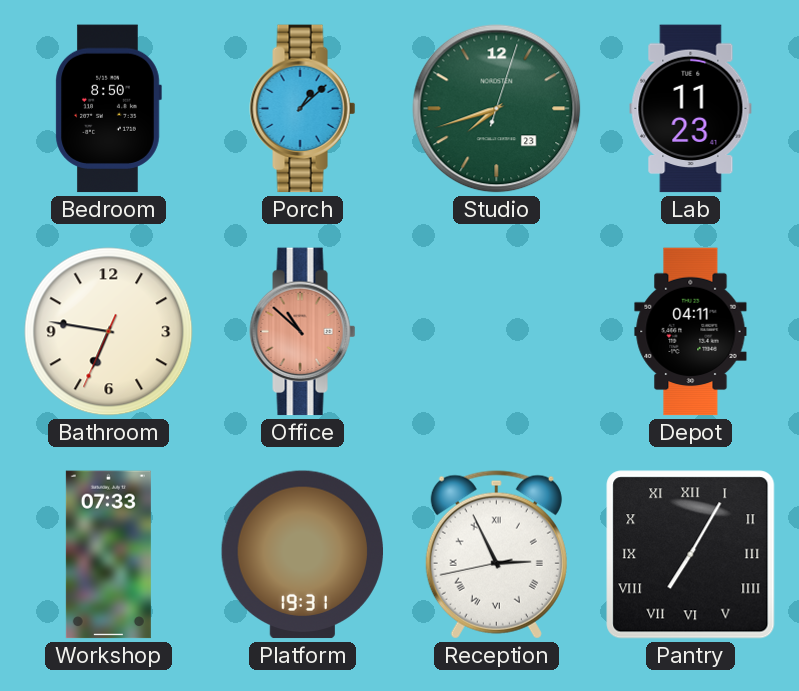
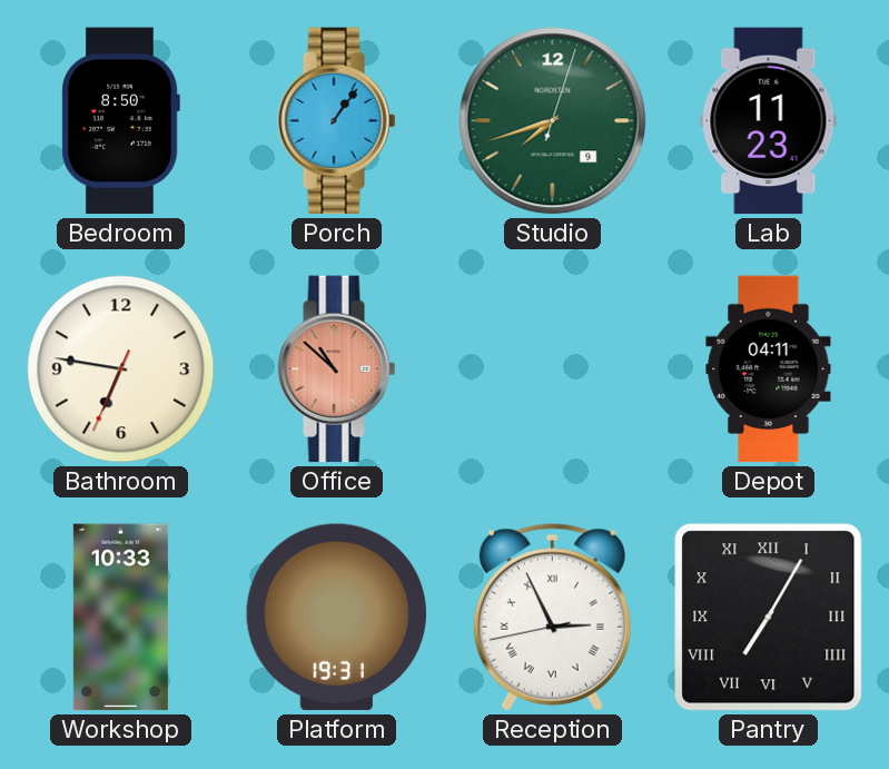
Porch: 1:08 -> 1:06 (337, 121)
Studio date: 23 -> 9 (553, 121)
Workshop: 07:33 -> 10:33 (120, 618)
